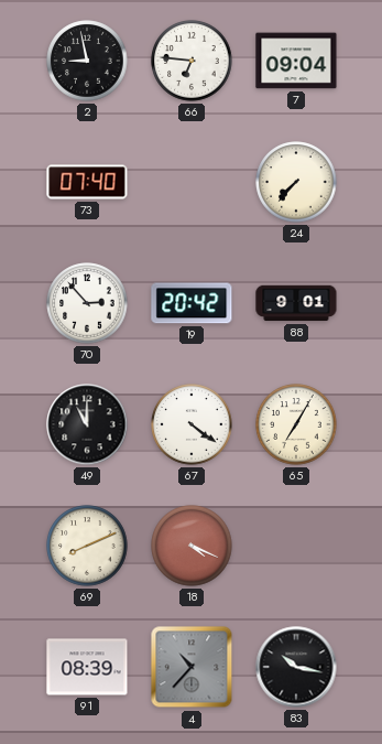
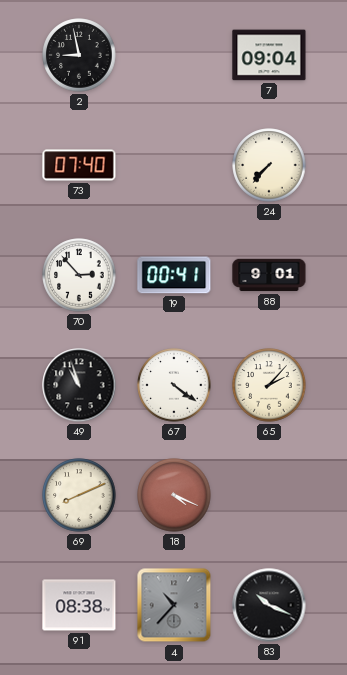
66: 6:46 -> none (192, 61)
19: 20:42 -> 00:41 (174, 275)
49: 11:00 -> 10:57 (79, 385)
65: 7:05 -> 2:07 (269, 385)
91: 08:39 -> 08:38 (79, 605)
83: 10:17 -> 10:19 (269, 605)
